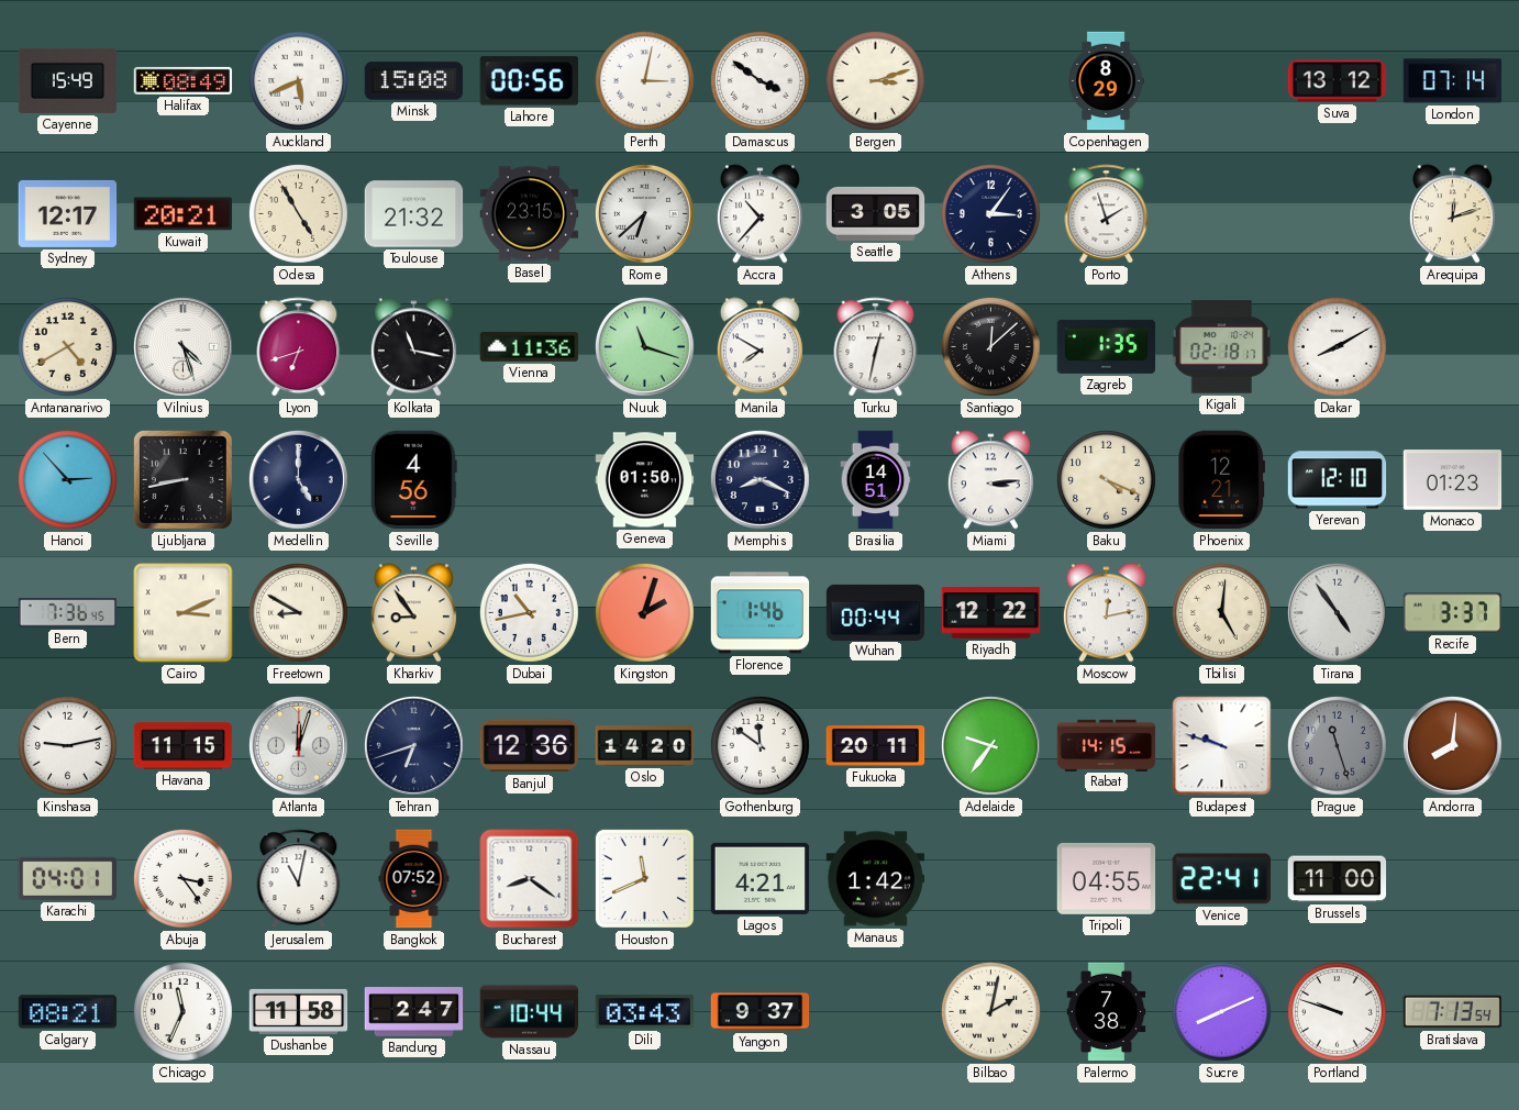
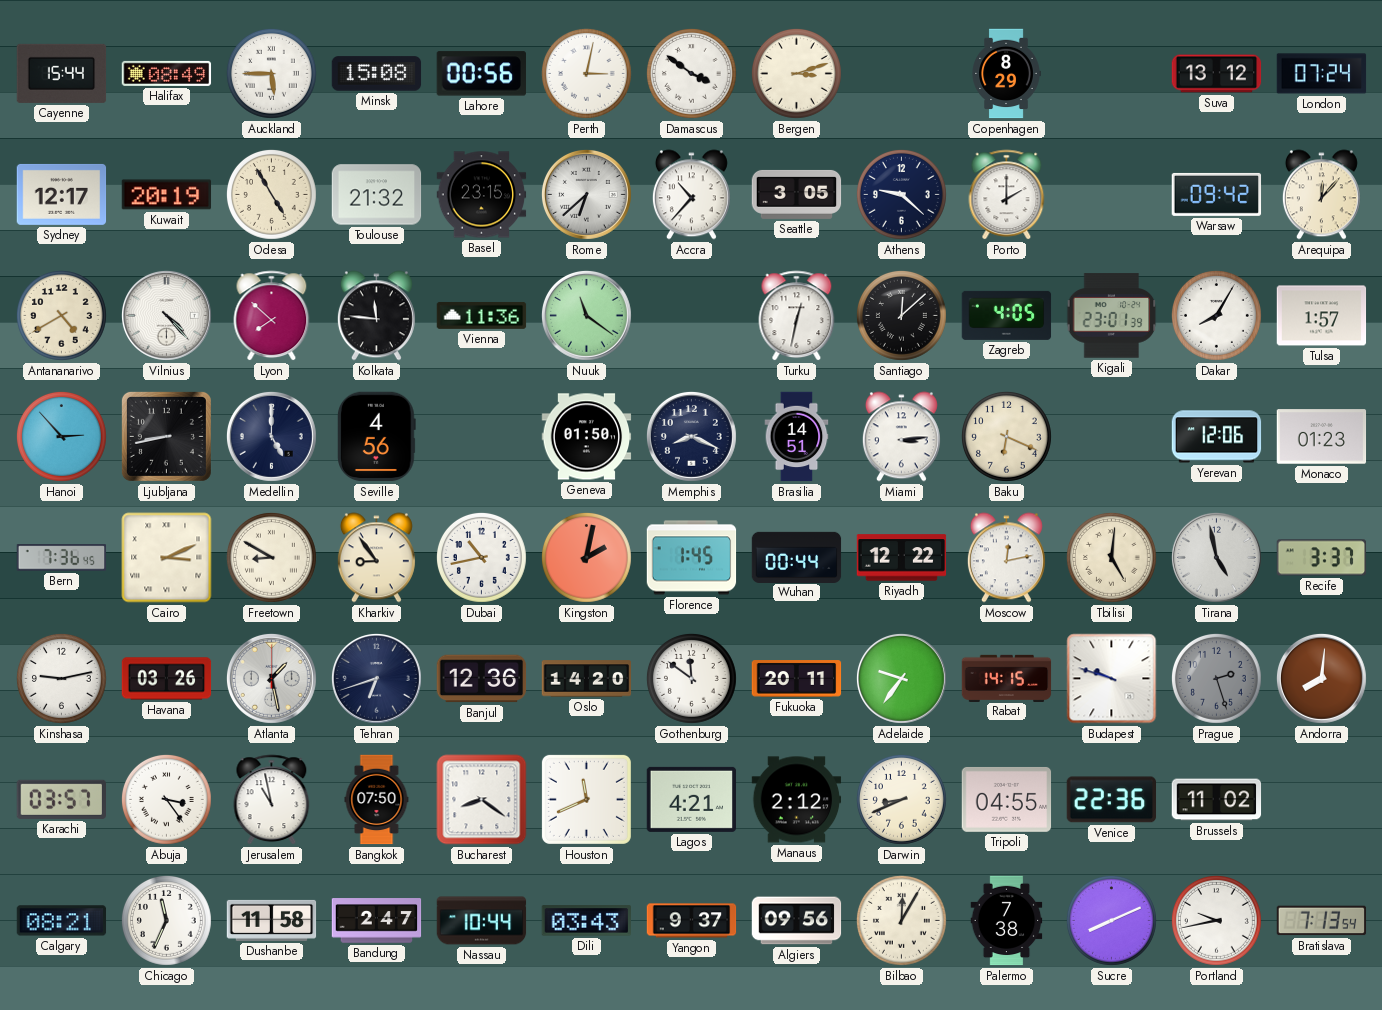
Cayenne: 15:49 -> 15:44 (62, 73)
Auckland: 5:41 -> 5:45 (271, 73)
London: 07:14 -> 07:24 (1322, 74)
Kuwait: 20:21 -> 20:19 (167, 195)
Athens: 3:06 -> 9:22 (901, 194)
Porto: 1:57 -> 2:00 (1007, 195)
Warsaw: none -> 09:42 (1217, 194)
Arequipa: 12:12 -> 12:07 (1321, 195)
Vilnius: 4:27 -> 4:23 (166, 315)
Lyon: 6:42 -> 7:52 (272, 316)
Kolkata: 11:17 -> 11:46 (376, 316)
Nuuk: 11:18 -> 11:21 (586, 315)
Manila: 7:50 -> none (759, 347)
Zagreb: 1:35 -> 4:05 (1007, 315)
Kigali: 02:18 -> 23:01 (1112, 316)
Dakar: 8:10 -> 8:05 (1216, 315)
Tulsa: none -> 1:57 (1322, 316)
Baku: 4:19 -> 6:19 (1006, 436)
Phoenix: 12:21 -> none (1222, 480)
Yerevan: 12:10 -> 12:06 (1217, 437)
Kingston: 2:03 -> 2:02 (586, 557)
Florence: 1:46 -> 1:45 (692, 558)
Tirana: 4:54 -> 4:58 (1216, 557)
Havana: 11:15 -> 03:26 (167, 679)
Atlanta: 12:03 -> 1:28 (271, 678)
Prague: 11:27 -> 2:27 (1216, 678)
Karachi: 04:01 -> 03:57 (61, 799)
Jerusalem: 11:02 -> 10:58 (272, 800)
Bangkok: 07:52 -> 07:50 (377, 800)
Manaus: 1:42 -> 2:12 (797, 800)
Darwin: none -> 8:41 (901, 799)
Venice: 22:41 -> 22:36 (1112, 800)
Brussels: 11:00 -> 11:02 (1217, 800)
Algiers: none -> 09:56 (797, 921)
Bilbao: 2:02 -> 12:05 (901, 920)
Portland: 9:48 -> 9:43 (1216, 920)
